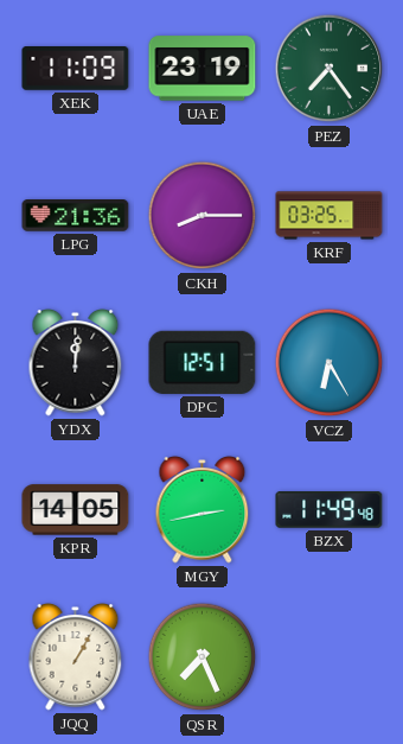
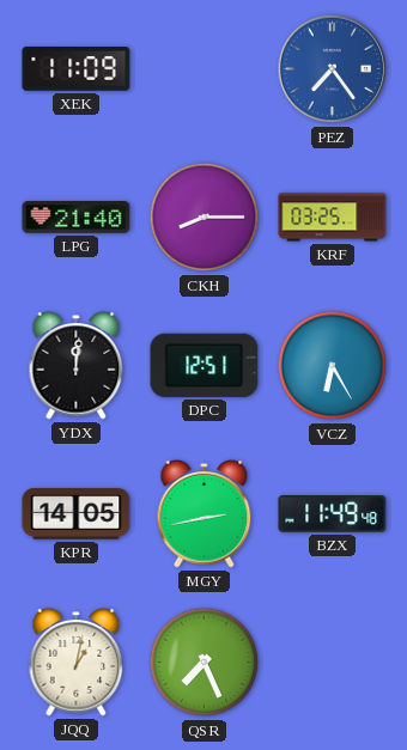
UAE: 23:19 -> none (203, 69)
PEZ dial: green -> blue (333, 69)
LPG: 21:36 -> 21:40 (77, 218)
JQQ: 1:05 -> 1:02 (77, 663)
